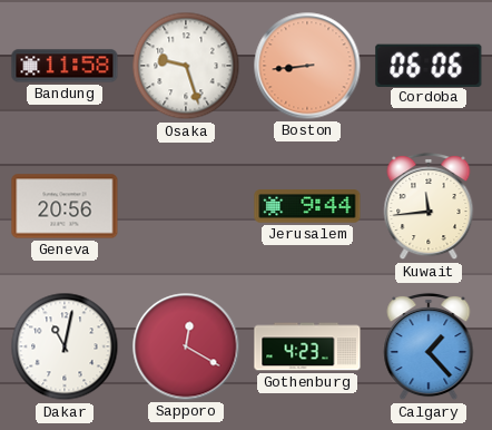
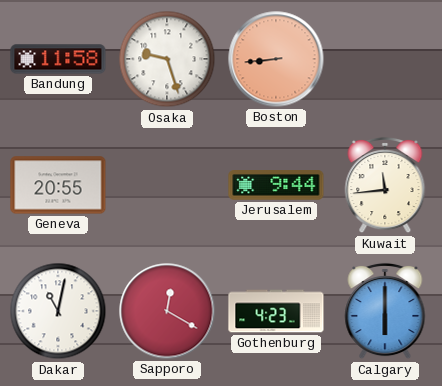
Cordoba: 06:06 -> none (429, 65)
Geneva: 20:56 -> 20:55 (58, 185)
Calgary: 1:23 -> 6:00 (385, 311)
